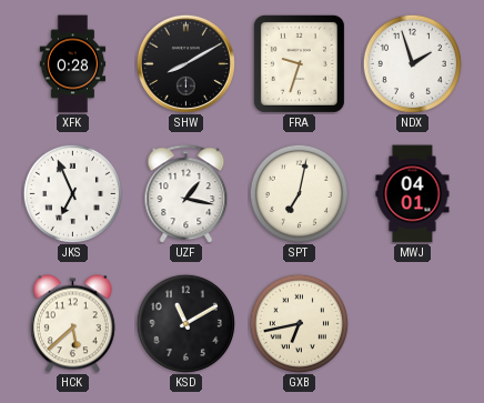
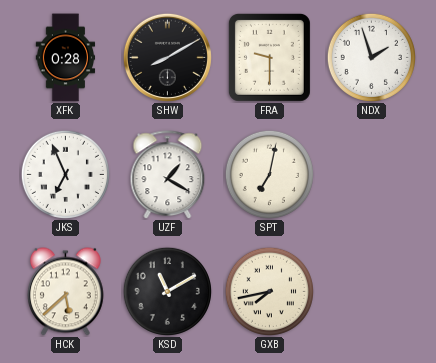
FRA: 9:33 -> 9:30 (269, 57)
UZF: 1:17 -> 1:20 (168, 175)
MWJ: 04:01 -> none (413, 194)
GXB: 6:43 -> 7:43 (269, 291)
